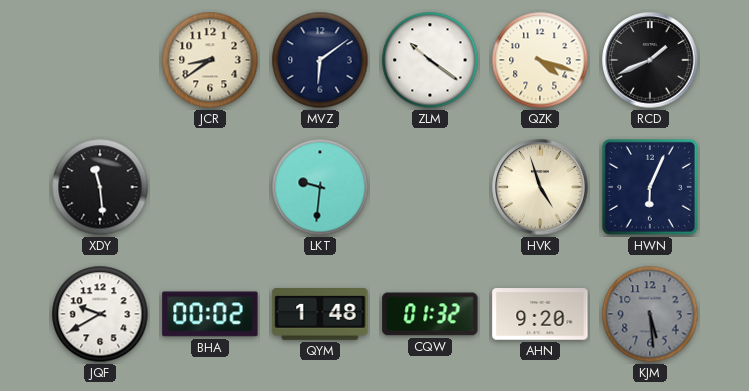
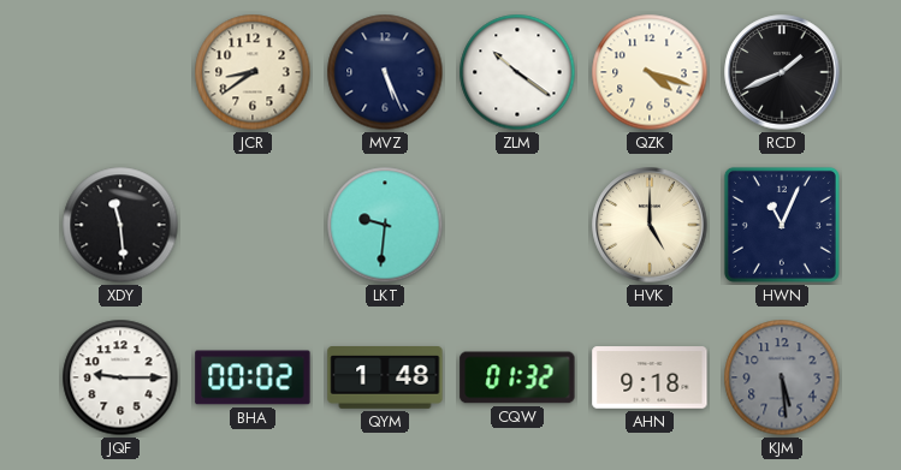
MVZ: 6:09 -> 5:26 (385, 72)
HVK: 4:57 -> 5:00 (650, 225)
HWN: 6:04 -> 11:04 (782, 225)
JQF: 9:40 -> 9:15 (120, 377)
AHN: 9:20 -> 9:18 (650, 377)
